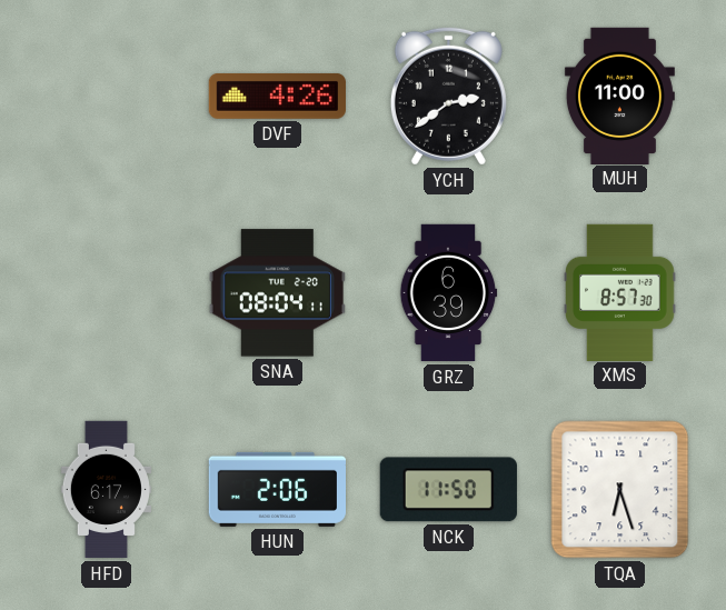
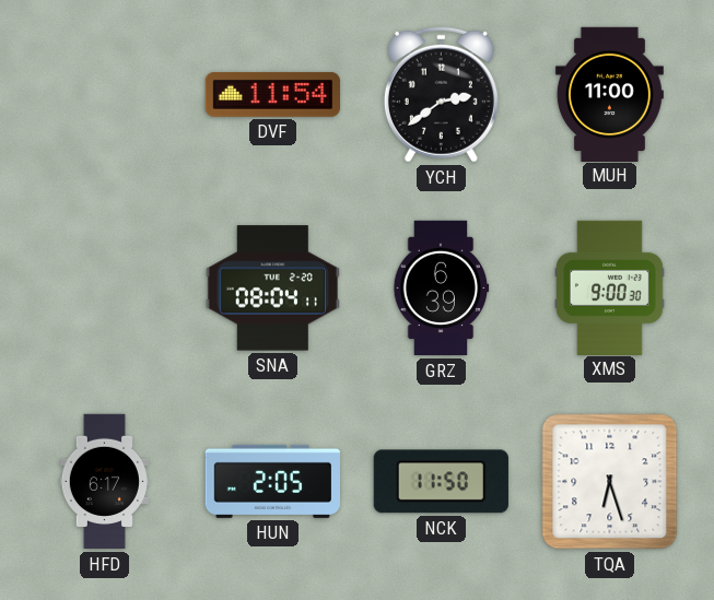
DVF: 4:26 -> 11:54 (272, 94)
XMS: 8:57 -> 9:00 (610, 287)
HUN: 2:06 -> 2:05 (272, 481)
